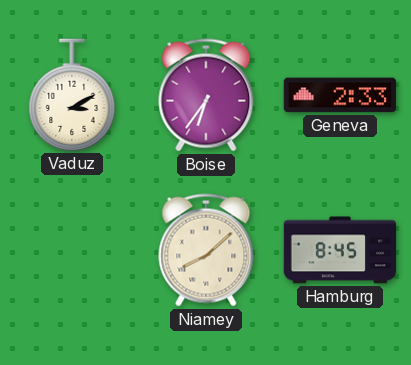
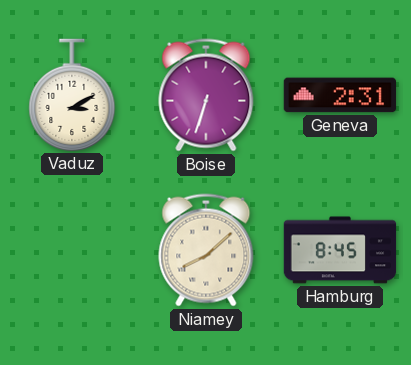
Boise: 6:36 -> 6:33 (206, 95)
Geneva: 2:33 -> 2:31 (340, 95)
